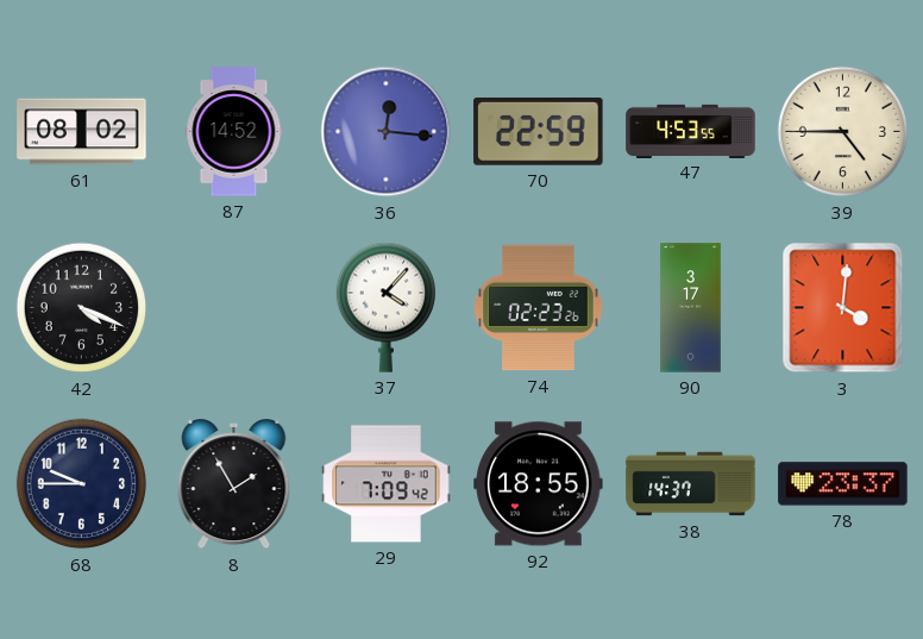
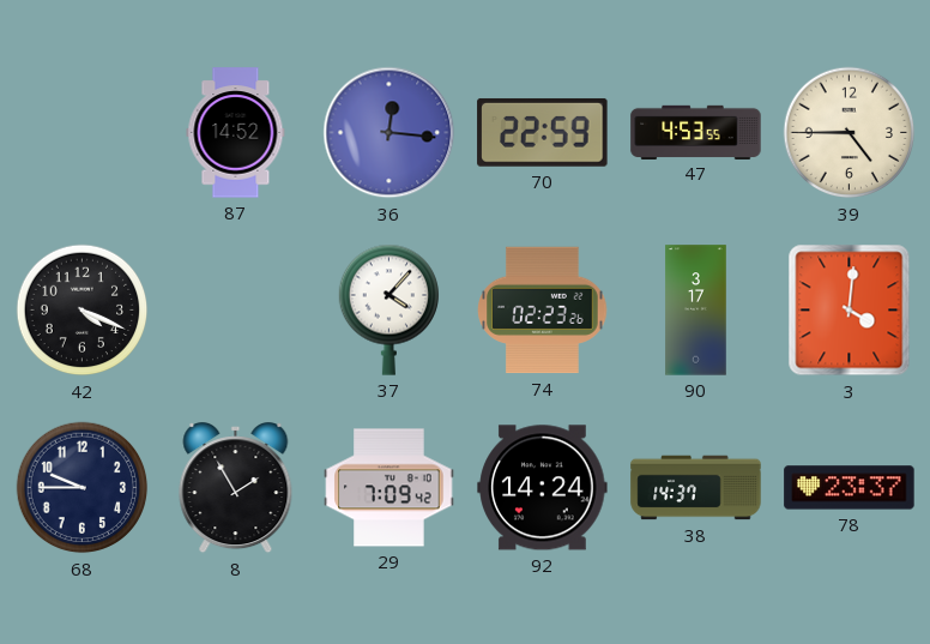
61: 08:02 -> none (82, 132)
92: 18:55 -> 14:24 (543, 488)
